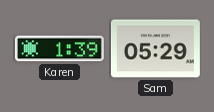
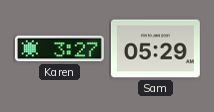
Karen: 1:39 -> 3:27 (59, 49)
